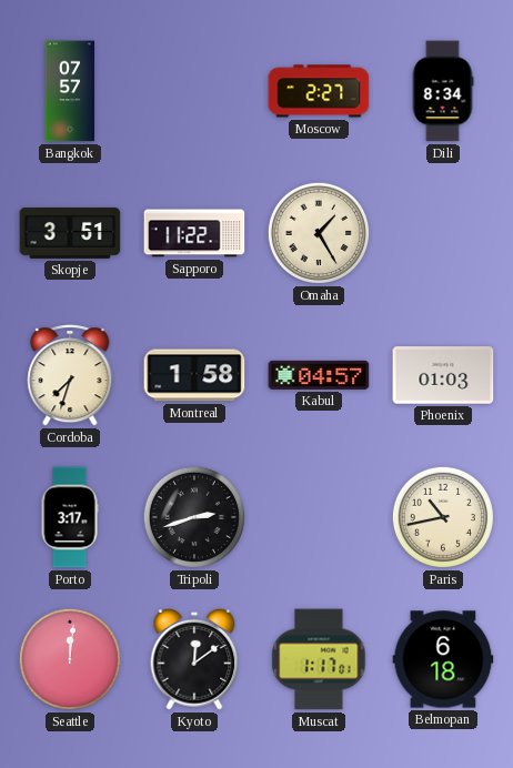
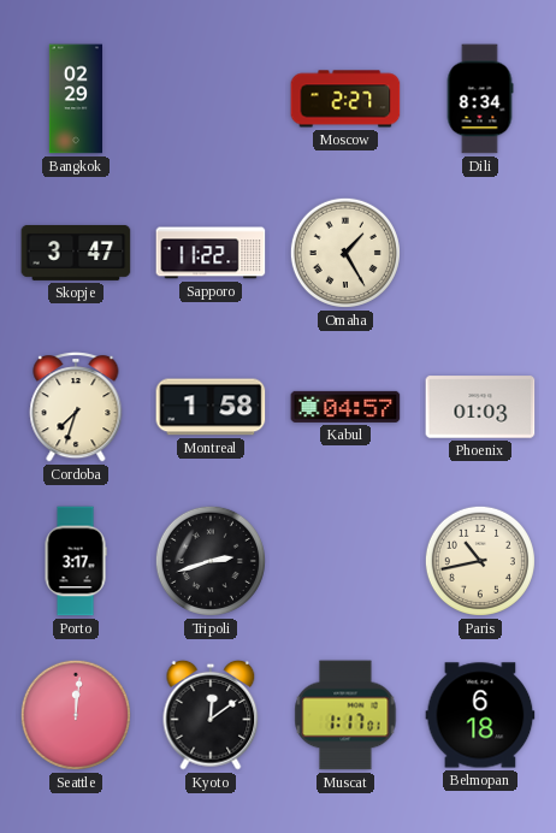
Bangkok: 07:57 -> 02:29 (75, 99)
Skopje: 3:51 -> 3:47 (76, 253)
